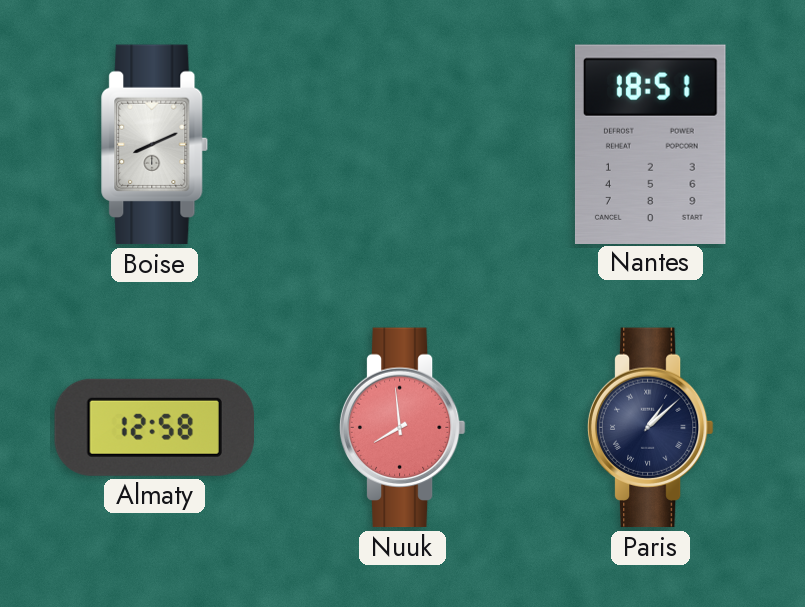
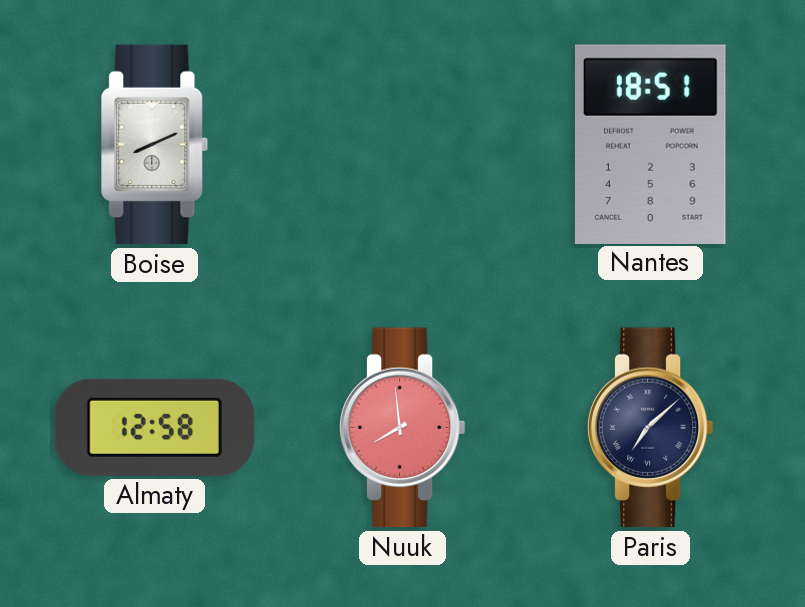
Paris: 1:08 -> 7:08 (650, 428)
